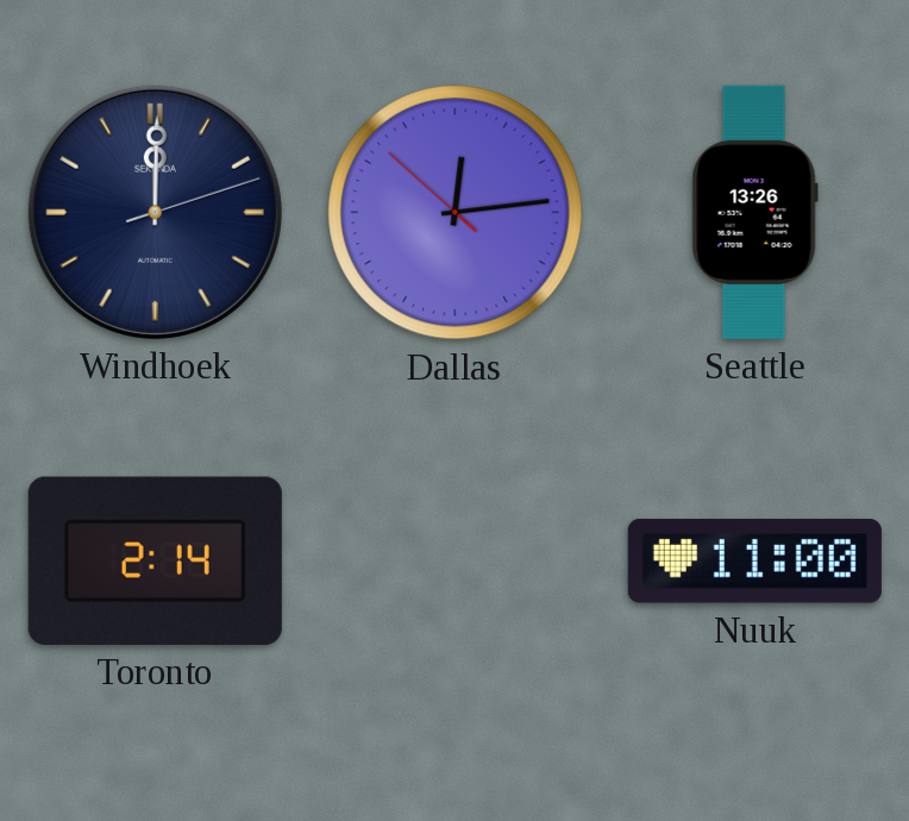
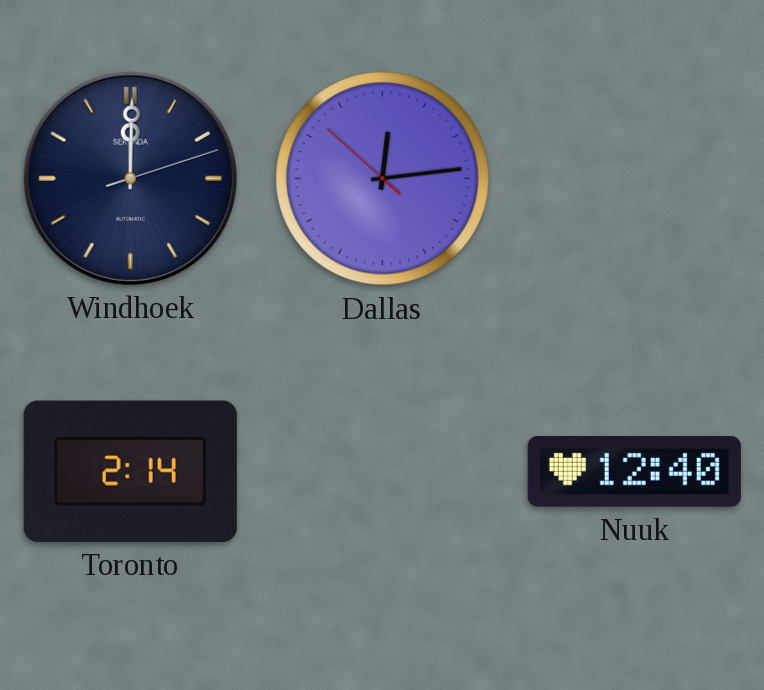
Seattle: 13:26 -> none (754, 212)
Nuuk: 11:00 -> 12:40 (634, 472)
